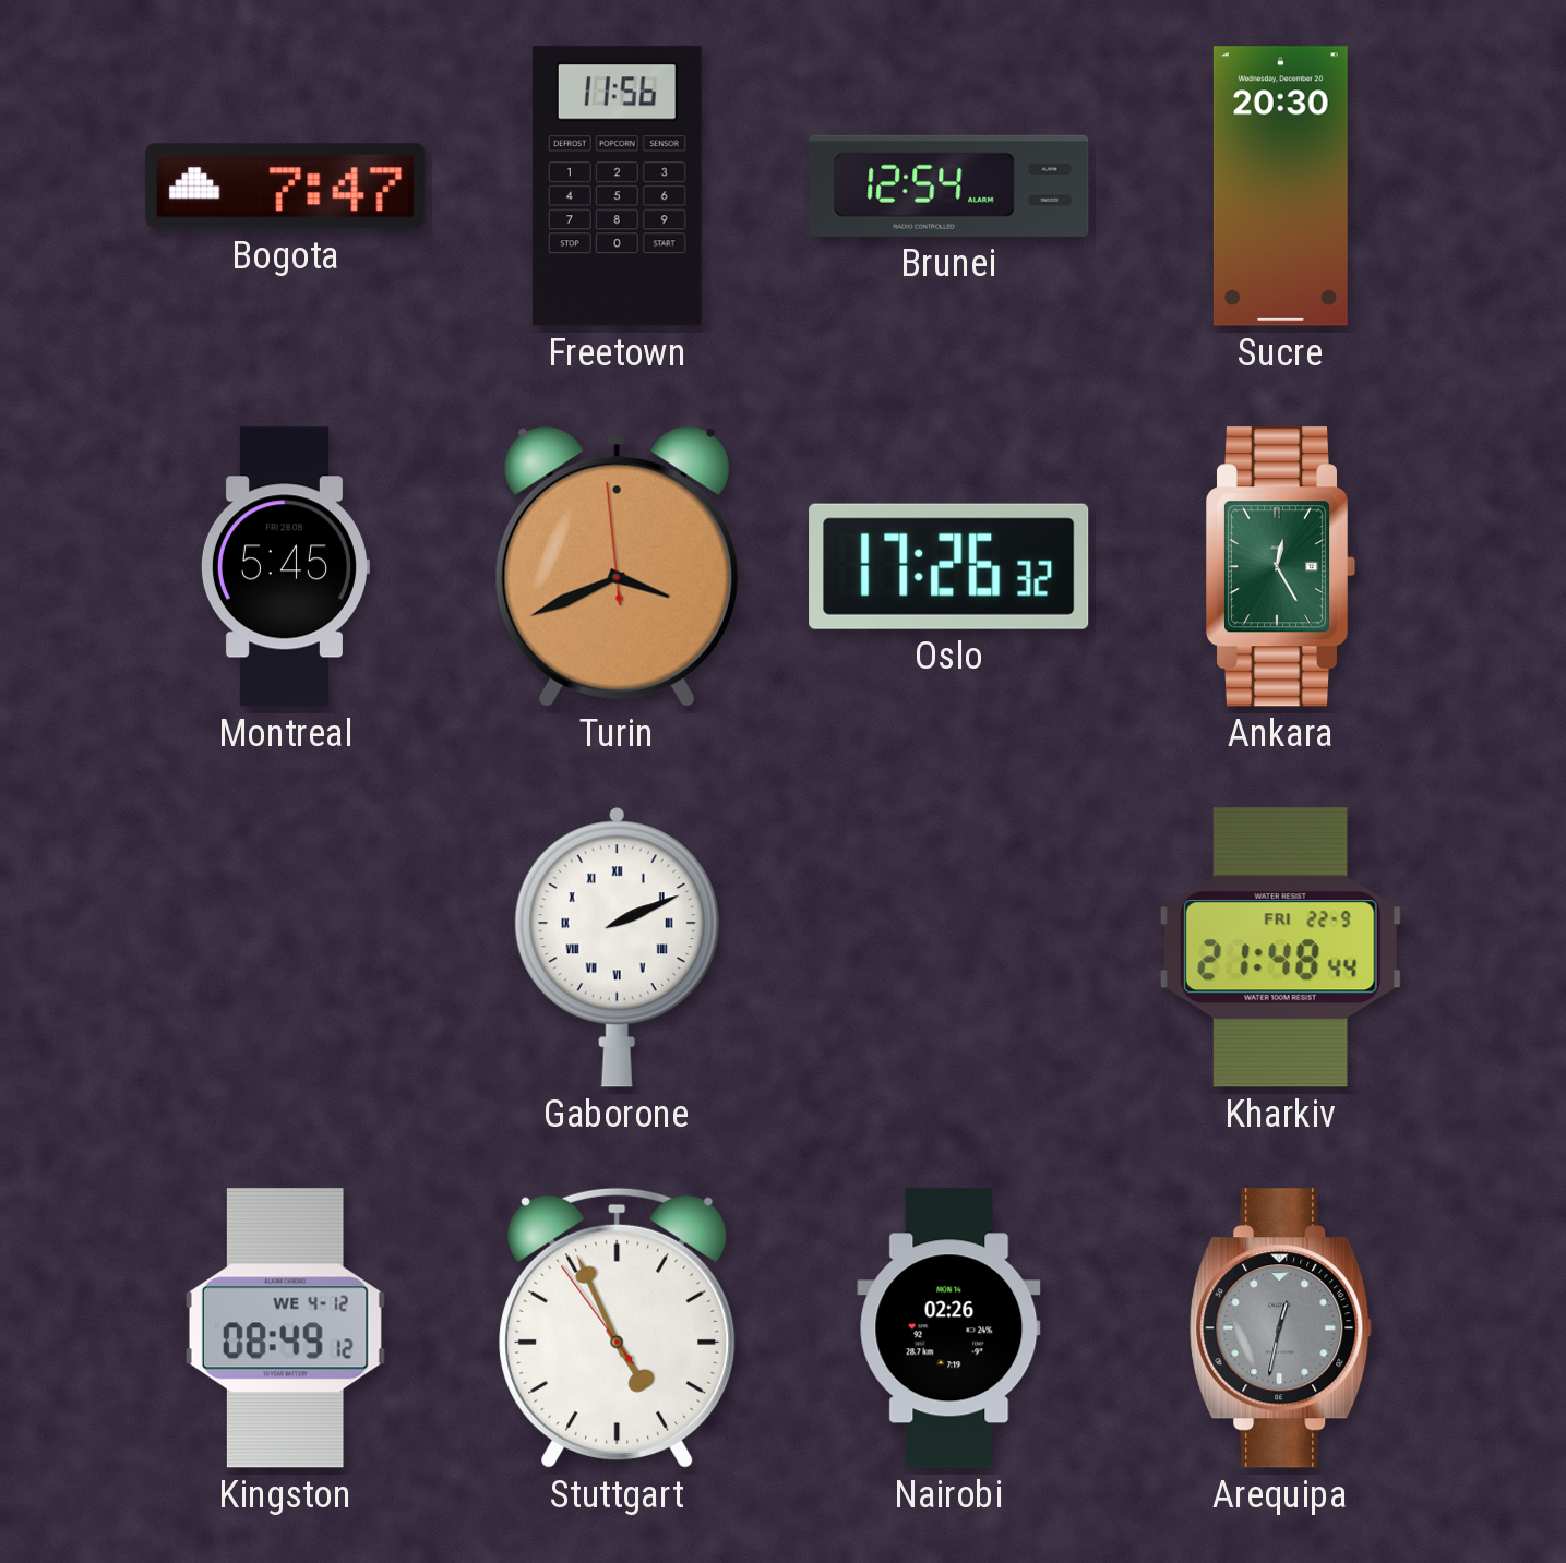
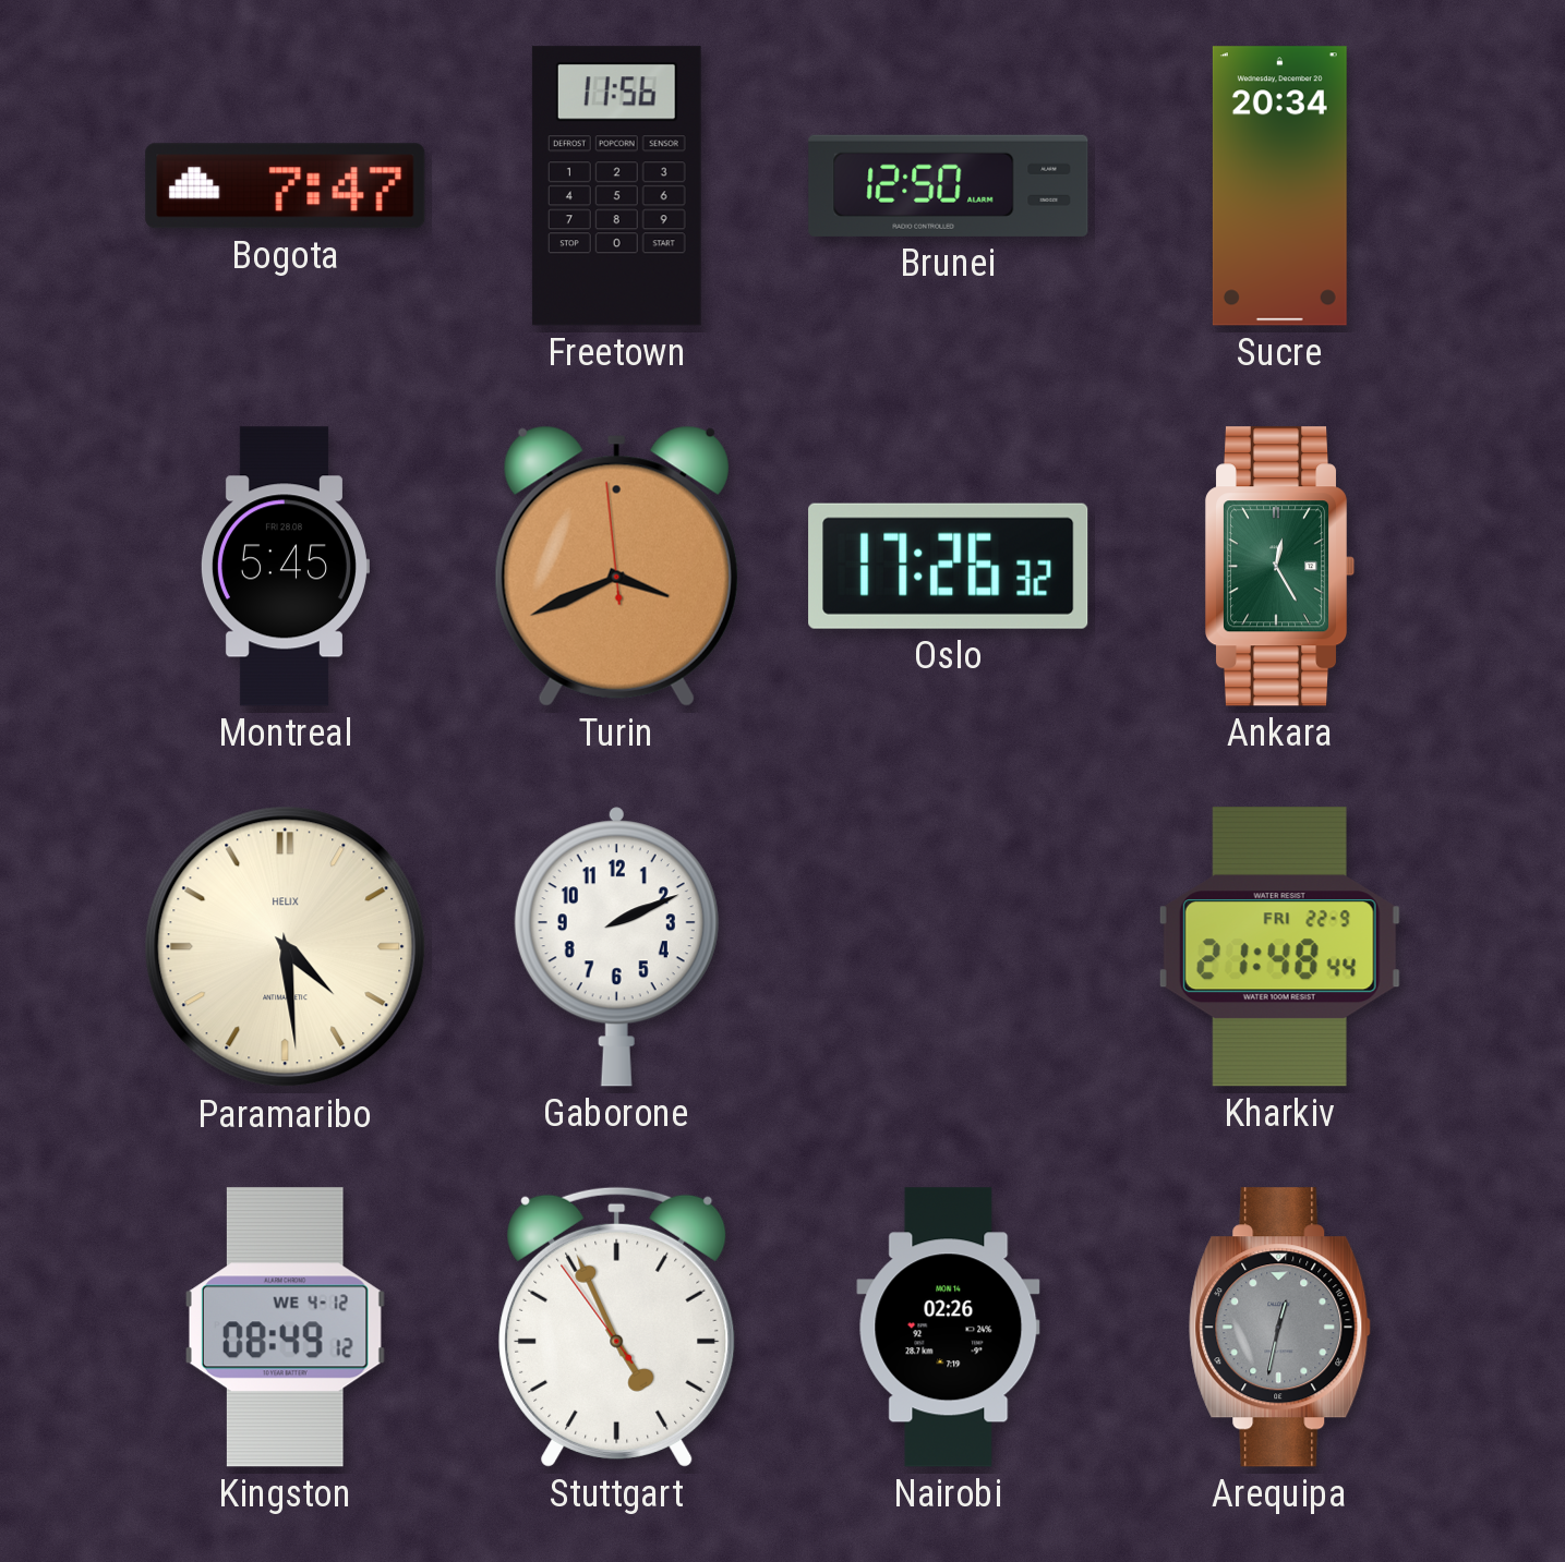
Brunei: 12:54 -> 12:50 (949, 185)
Sucre: 20:30 -> 20:34 (1279, 186)
Paramaribo: none -> 4:29 (286, 947)
Gaborone numerals: Roman -> Arabic (616, 947)
